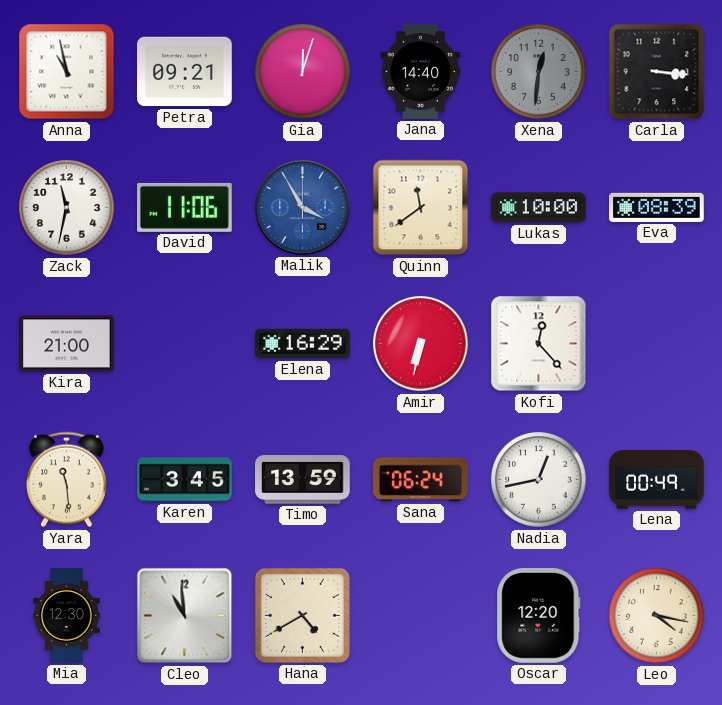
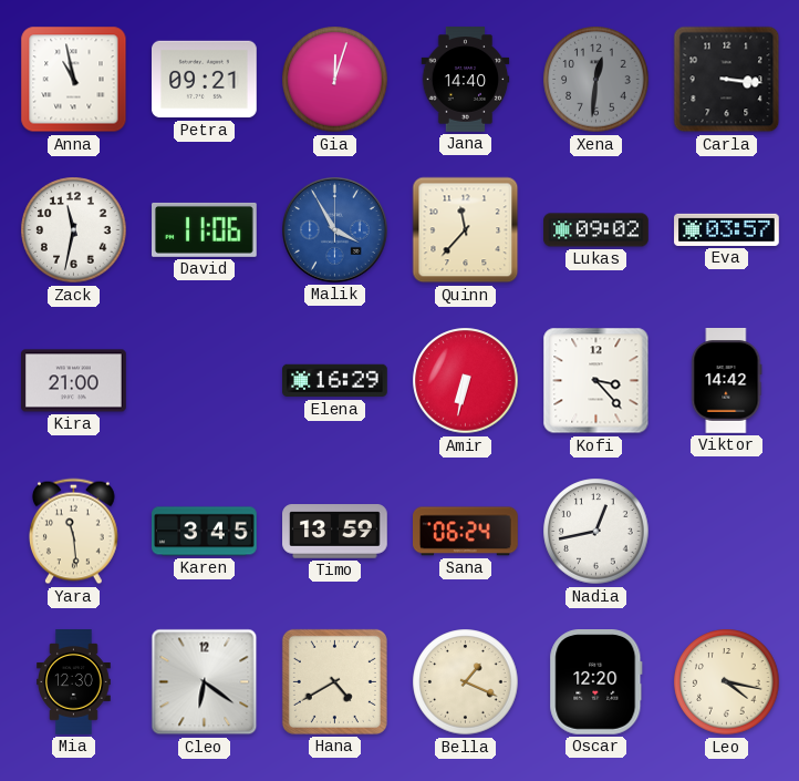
Quinn: 11:39 -> 11:37 (466, 230)
Lukas: 10:00 -> 09:02 (596, 230)
Eva: 08:39 -> 03:57 (727, 229)
Kofi: 12:23 -> 3:23 (596, 381)
Viktor: none -> 14:42 (727, 381)
Lena: 00:49 -> none (657, 480)
Cleo: 10:59 -> 6:21 (205, 682)
Bella: none -> 1:19 (466, 682)
